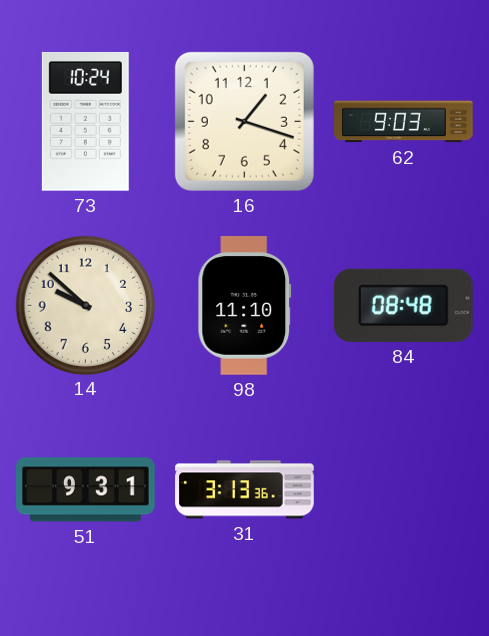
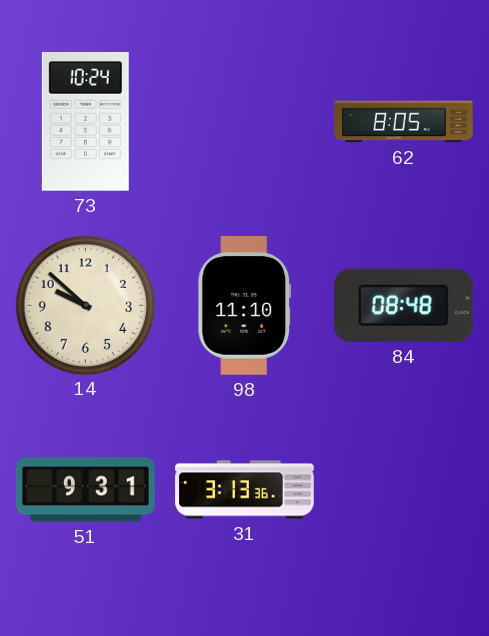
16: 1:18 -> none (244, 121)
62: 9:03 -> 8:05 (404, 122)
